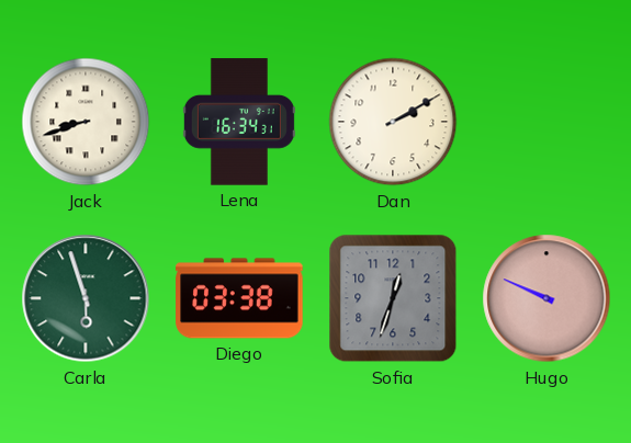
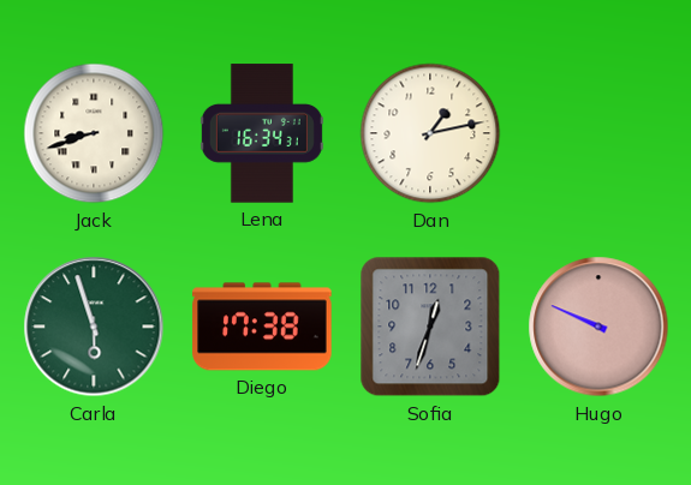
Dan: 2:10 -> 1:13 (430, 133)
Diego: 03:38 -> 17:38 (262, 327)
